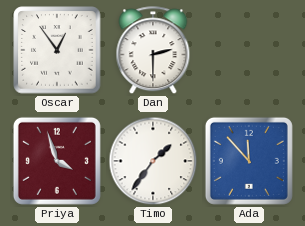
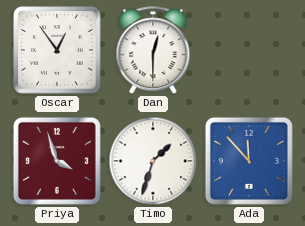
Dan: 2:30 -> 12:30 (153, 51)
Timo: 1:36 -> 1:33 (153, 161)
